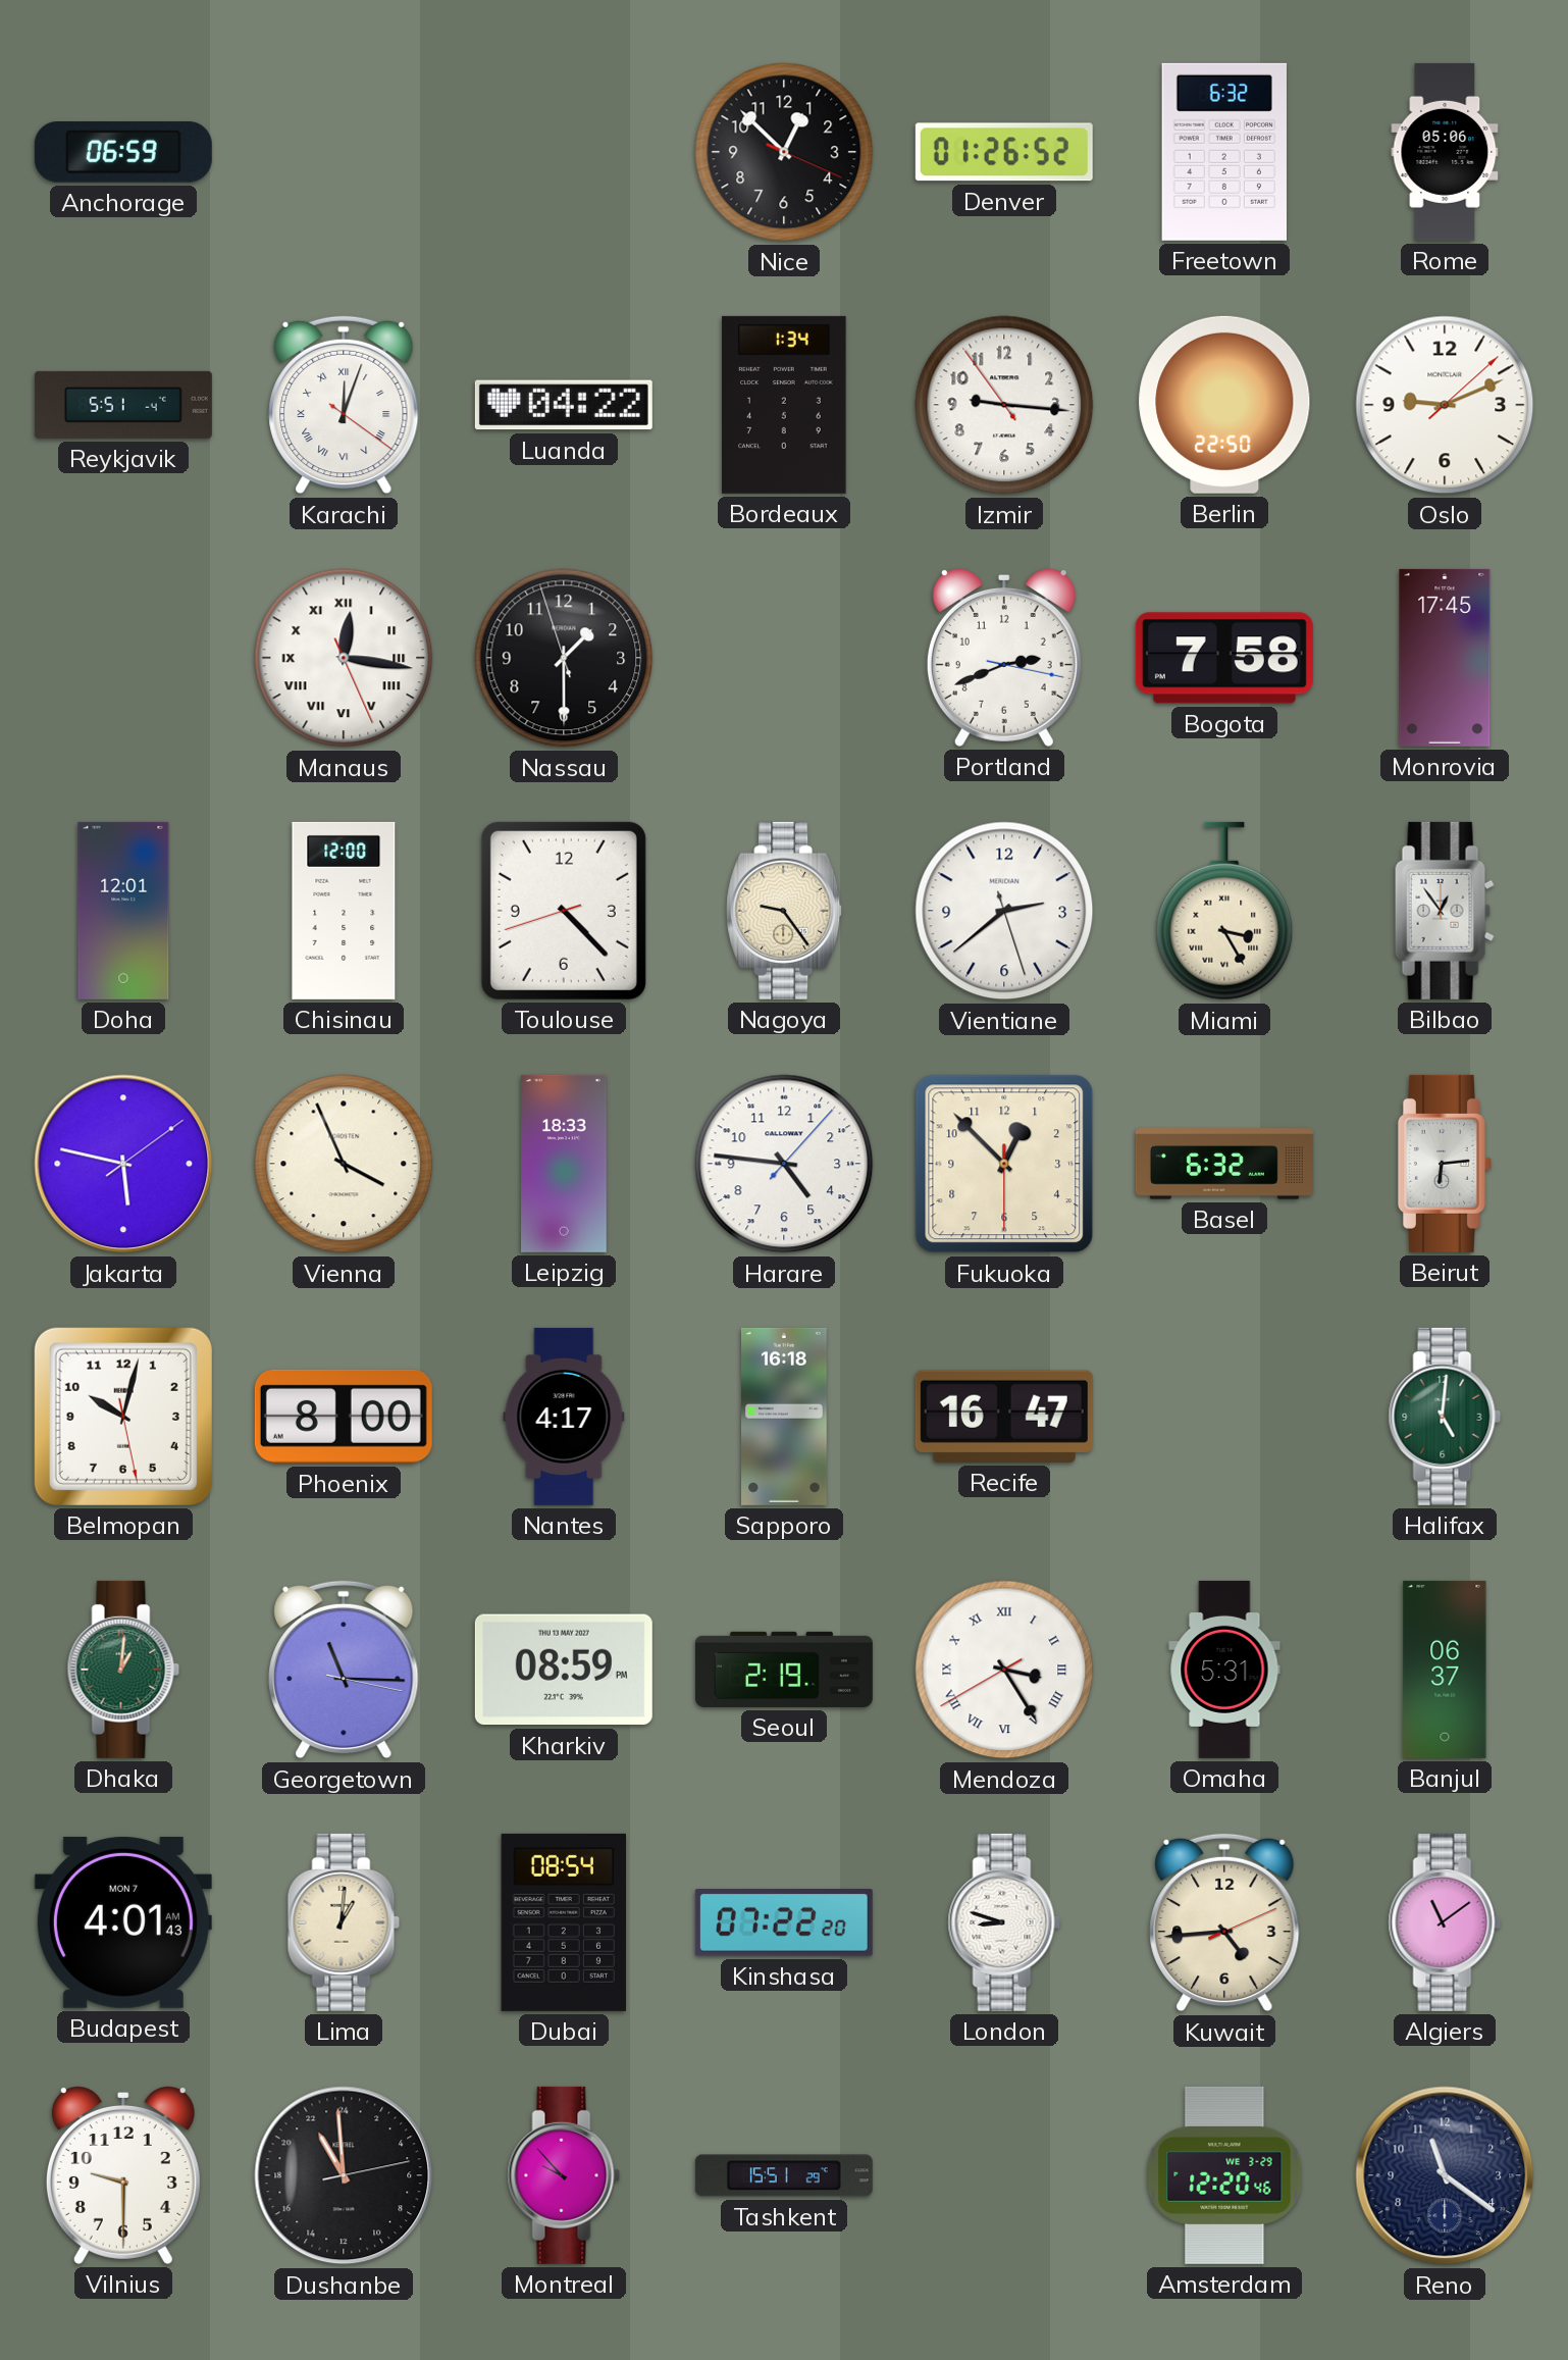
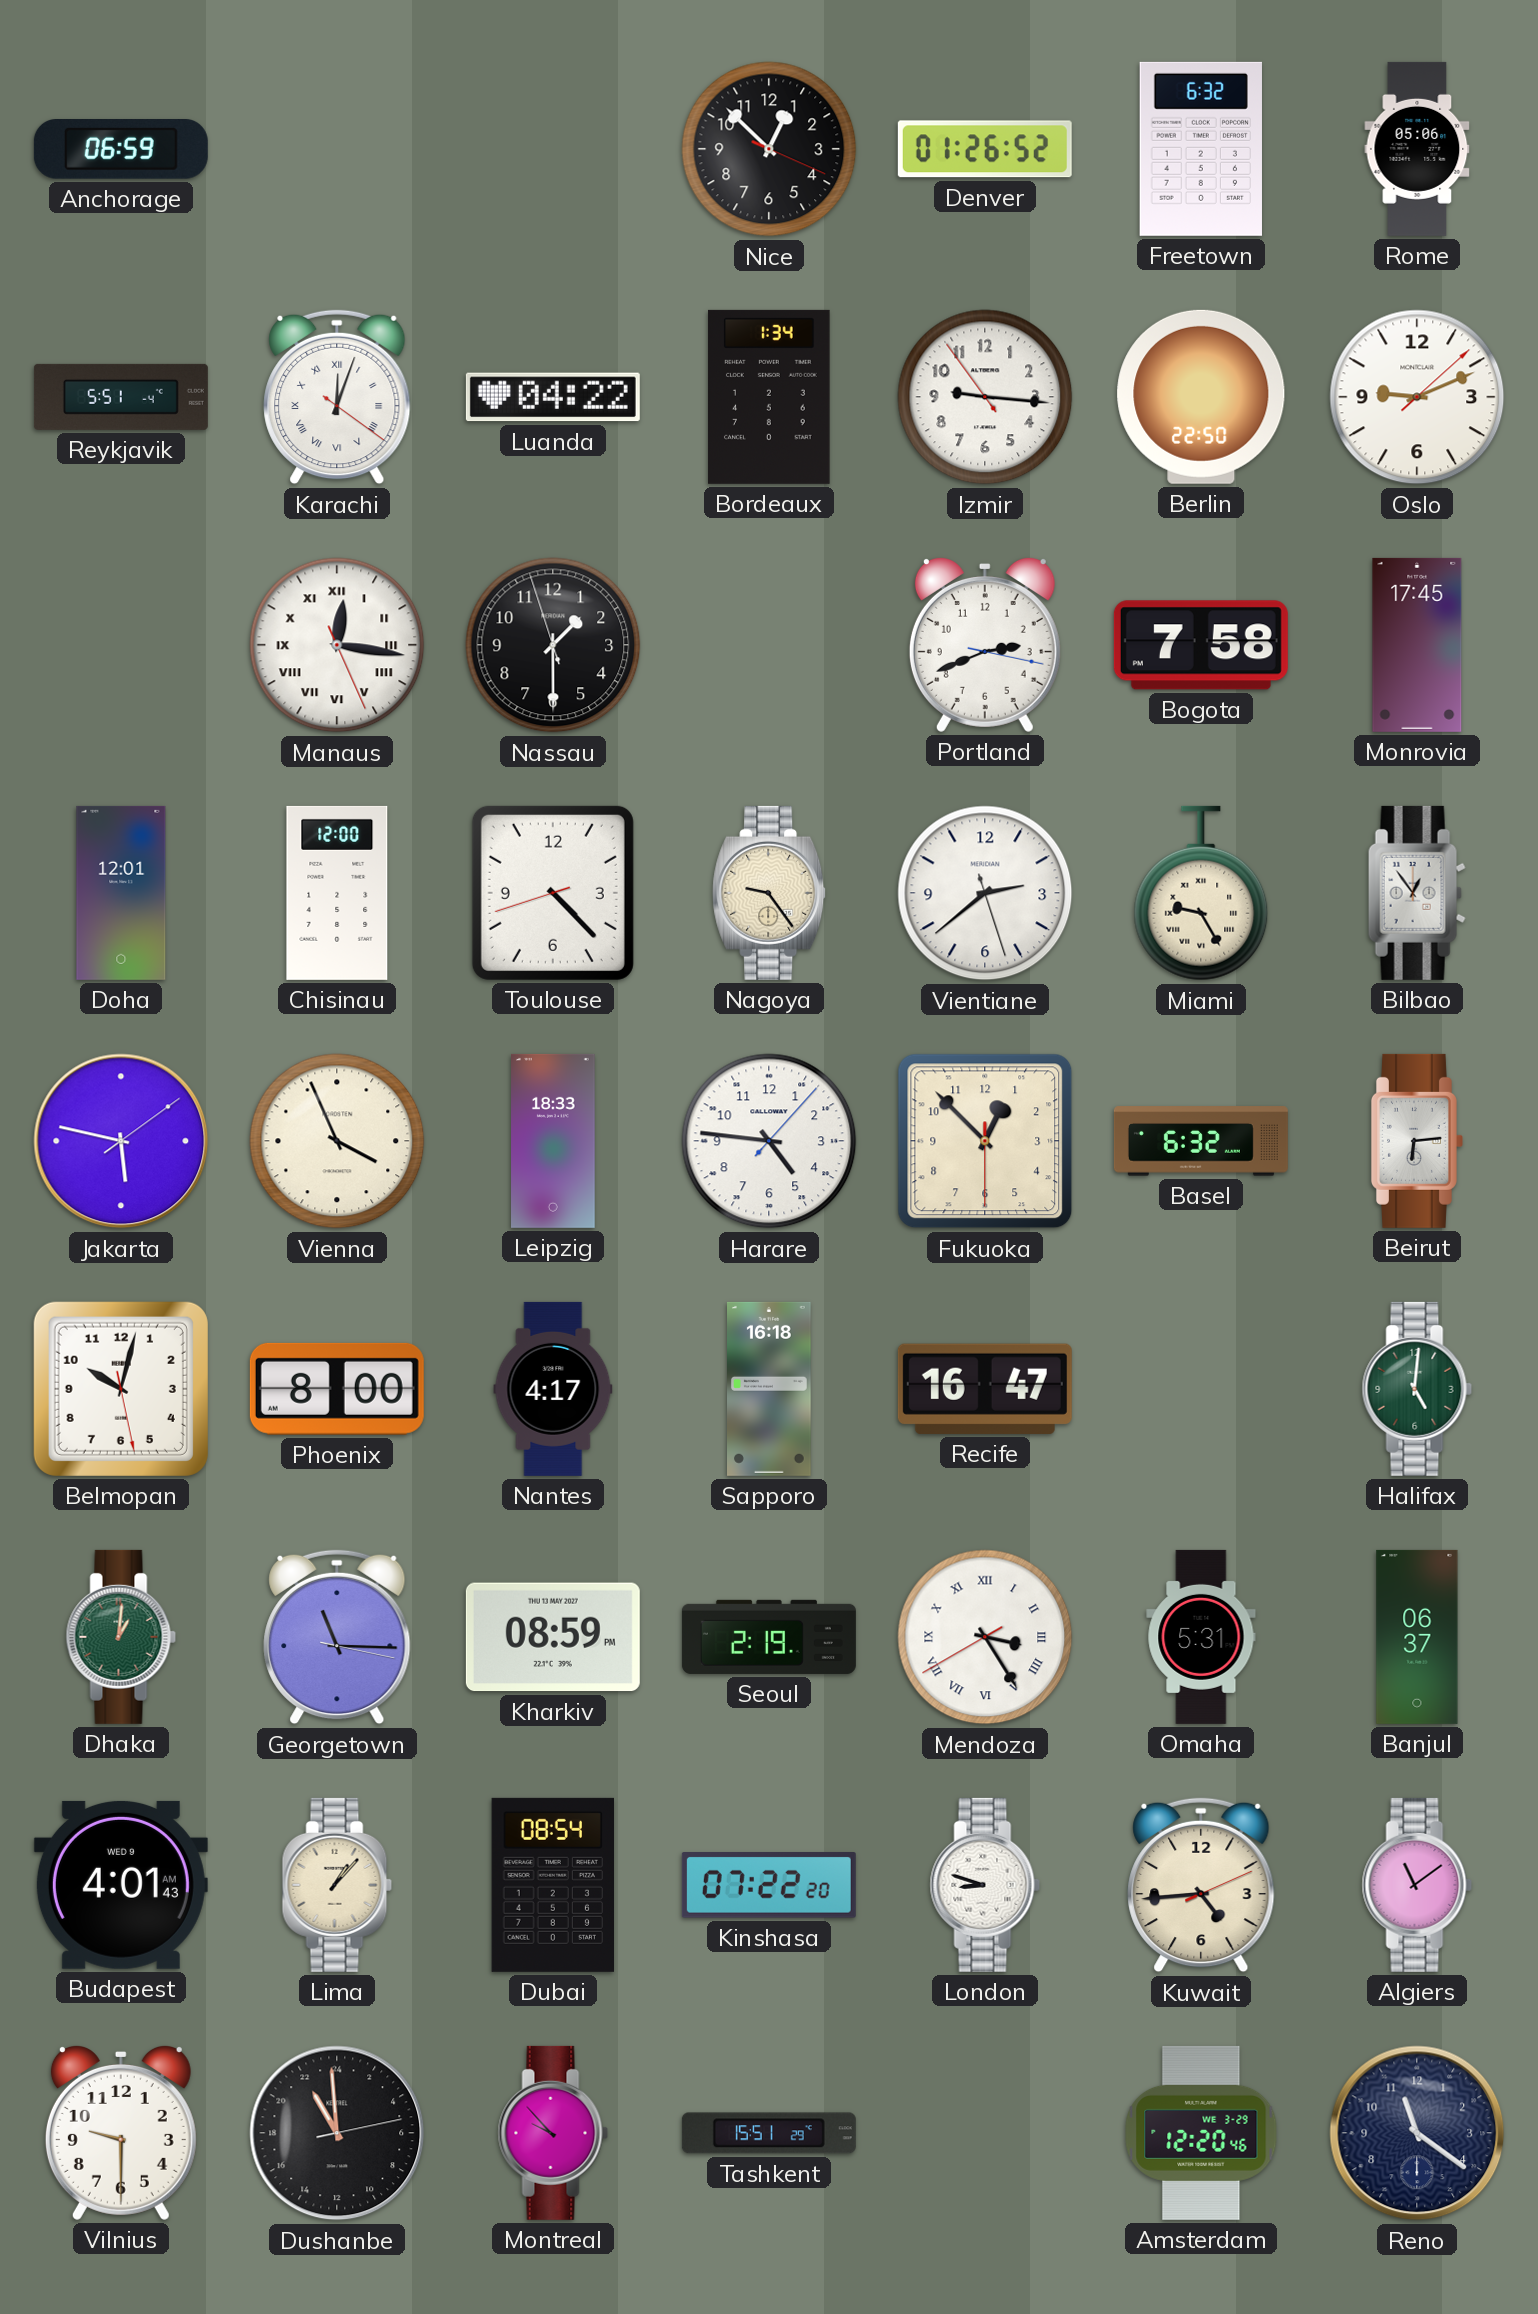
Miami: 3:25 -> 9:25 (1201, 893)
Budapest date: MON 7 -> WED 9 (121, 1885)
Lima: 1:01 -> 1:07 (337, 1885)
